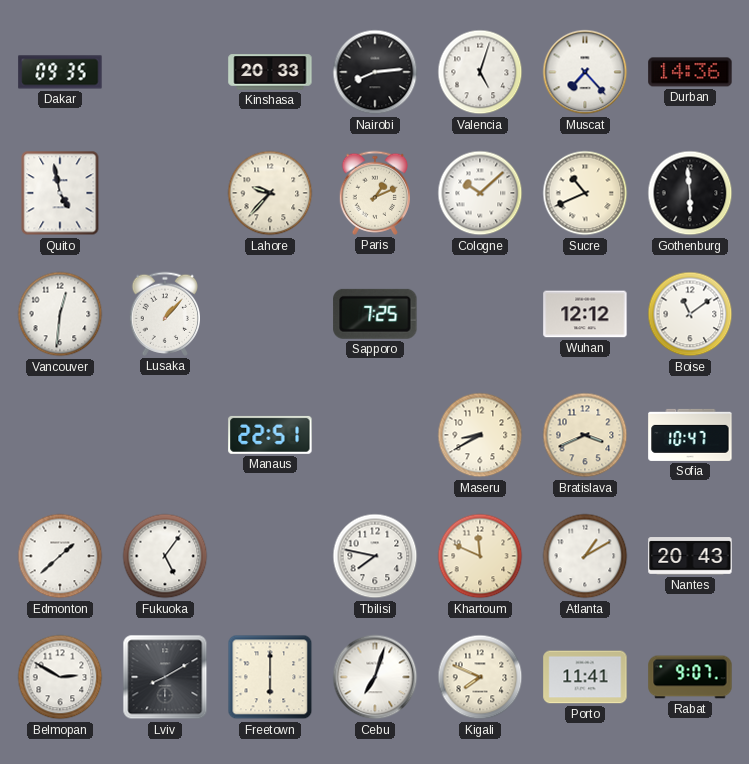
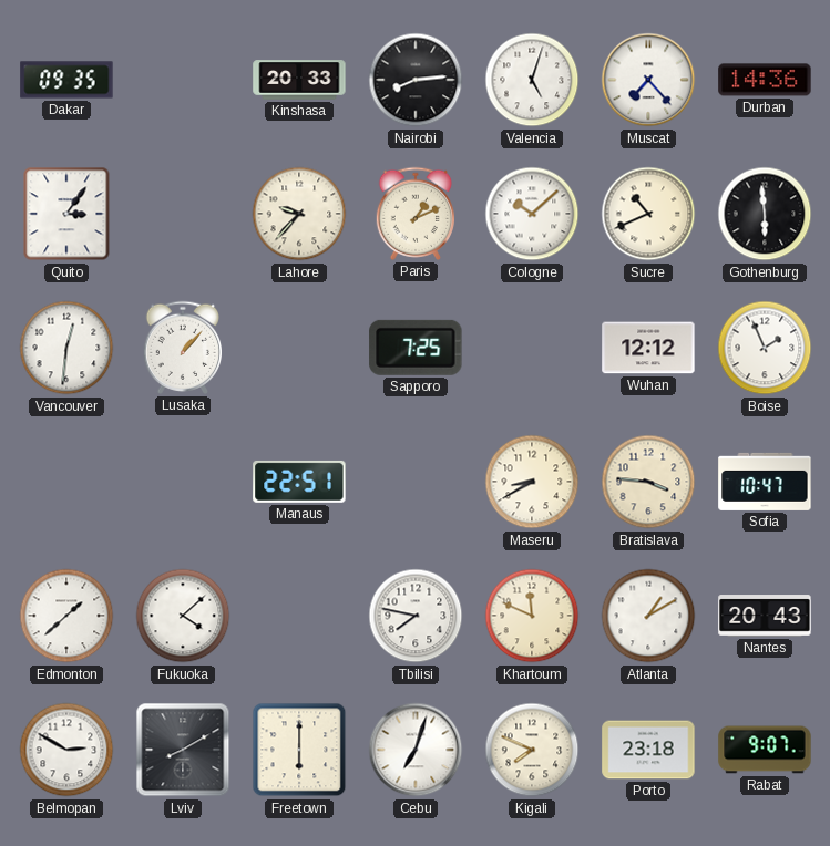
Quito: 4:58 -> 3:06 (66, 214)
Boise: 11:09 -> 1:56 (765, 348)
Bratislava: 3:41 -> 3:46 (648, 482)
Fukuoka: 5:06 -> 4:08 (183, 616)
Porto: 11:41 -> 23:18 (648, 750)
